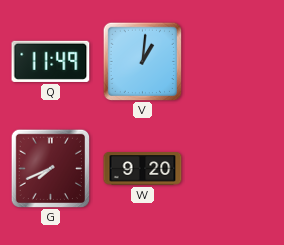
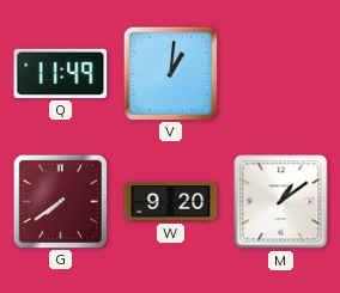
G: 7:41 -> 7:39 (60, 201)
M: none -> 1:09 (281, 202)
